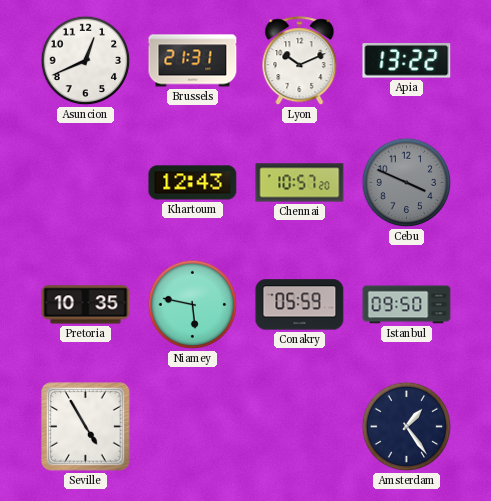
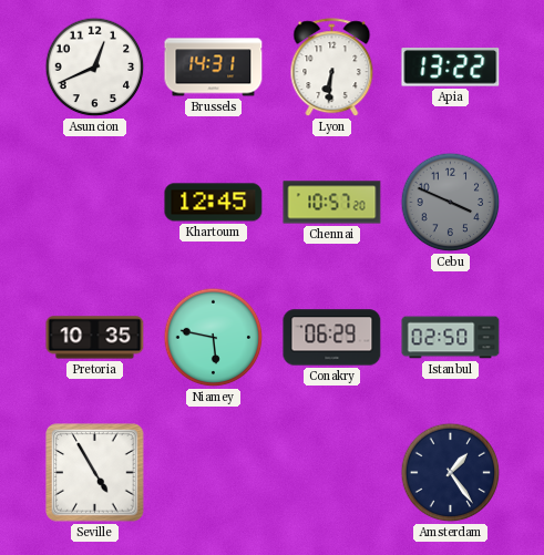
Brussels: 21:31 -> 14:31 (214, 68)
Lyon: 10:11 -> 6:31 (332, 68)
Khartoum: 12:43 -> 12:45 (214, 203)
Conakry: 05:59 -> 06:29 (332, 338)
Istanbul: 09:50 -> 02:50 (451, 338)
